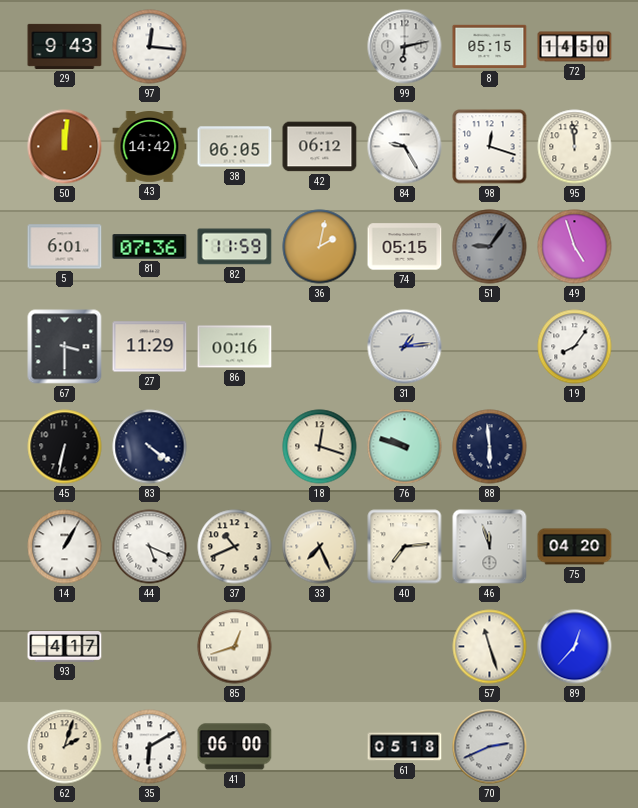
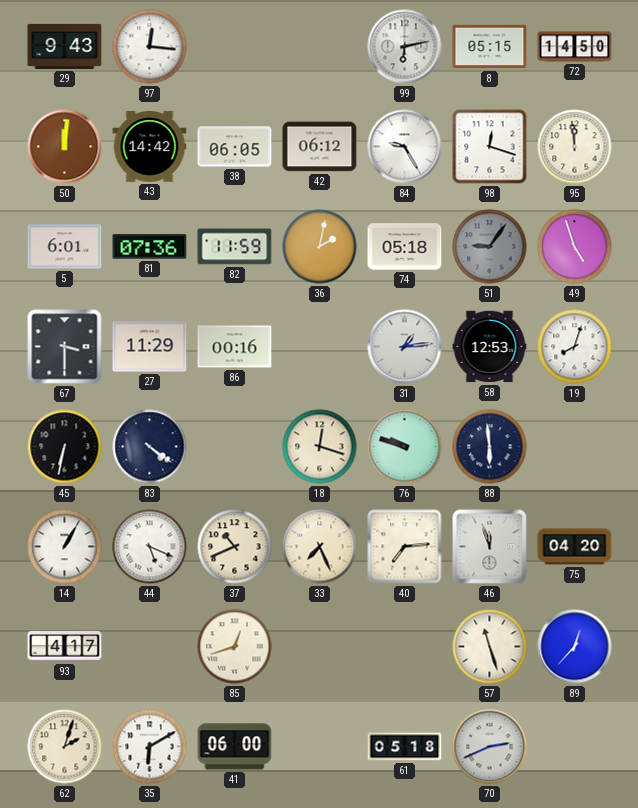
74: 05:15 -> 05:18 (405, 247)
58: none -> 12:53 (490, 347)
19: 8:06 -> 8:03 (575, 347)
